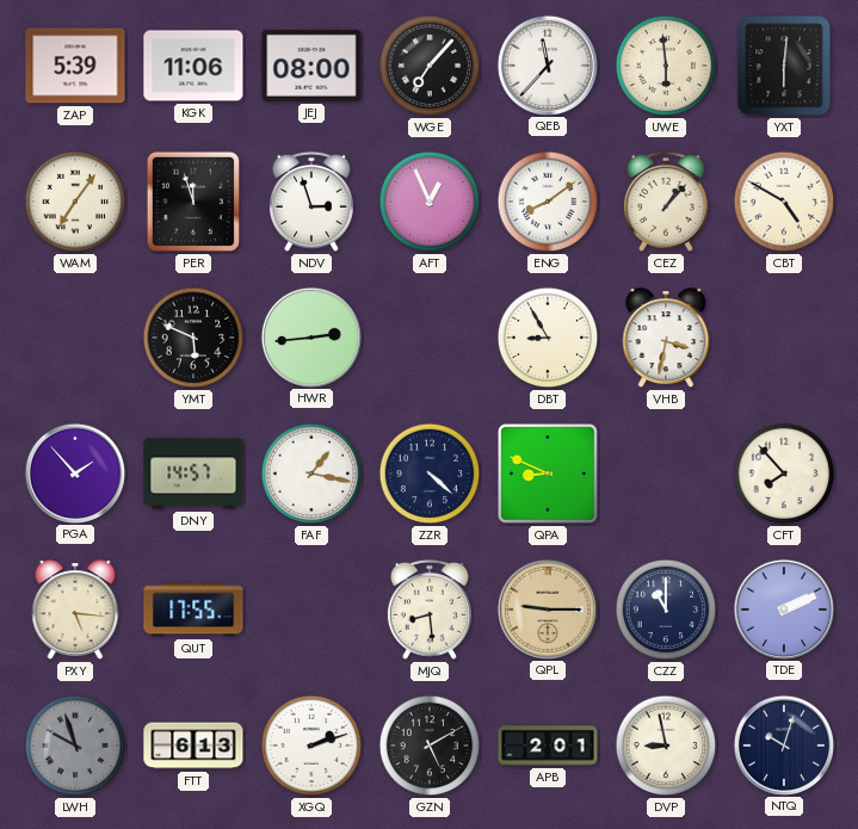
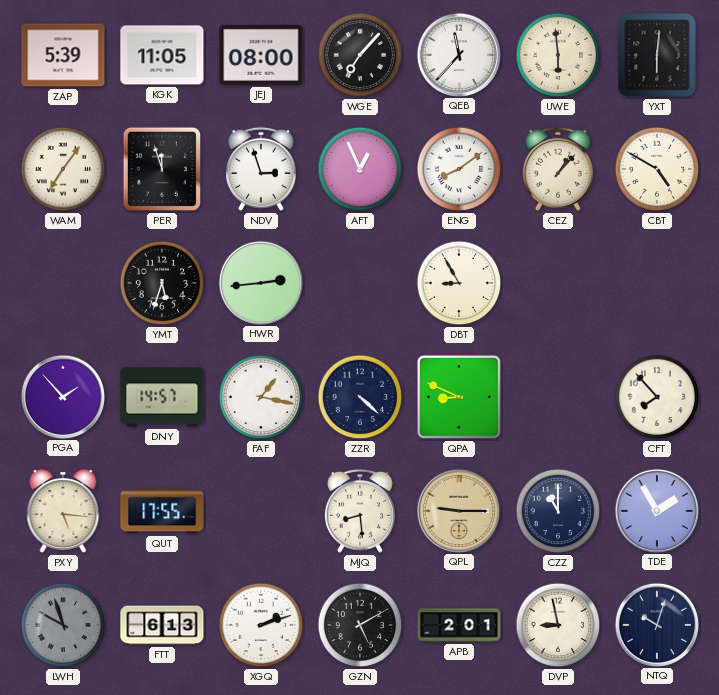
KGK: 11:06 -> 11:05 (162, 55)
YMT: 5:49 -> 5:33 (162, 283)
VHB: 3:32 -> none (666, 339)
TDE: 2:11 -> 1:55 (656, 510)
